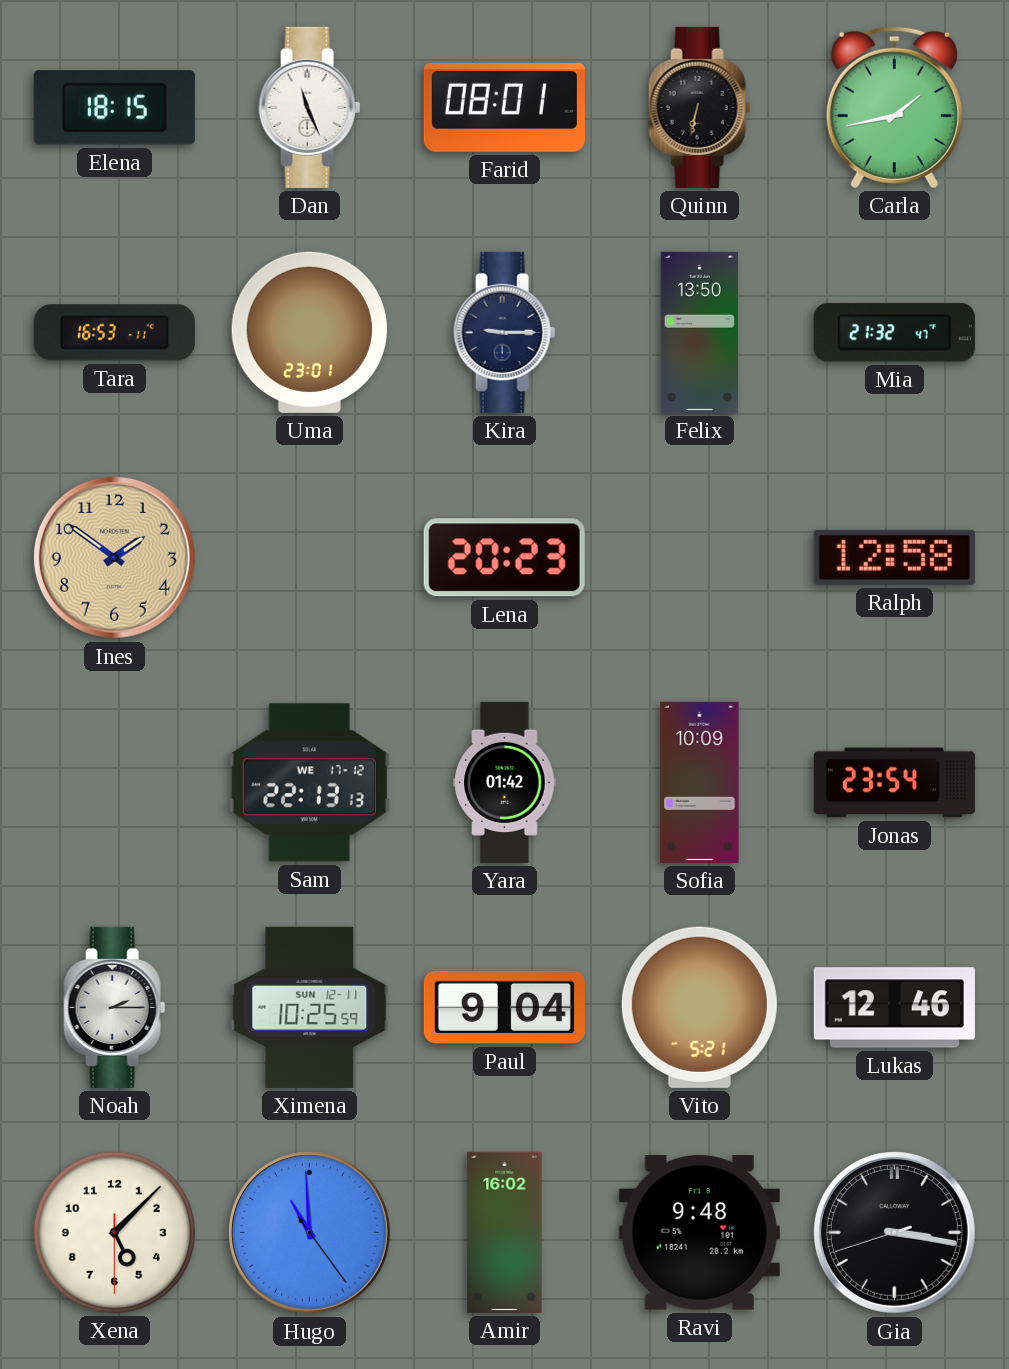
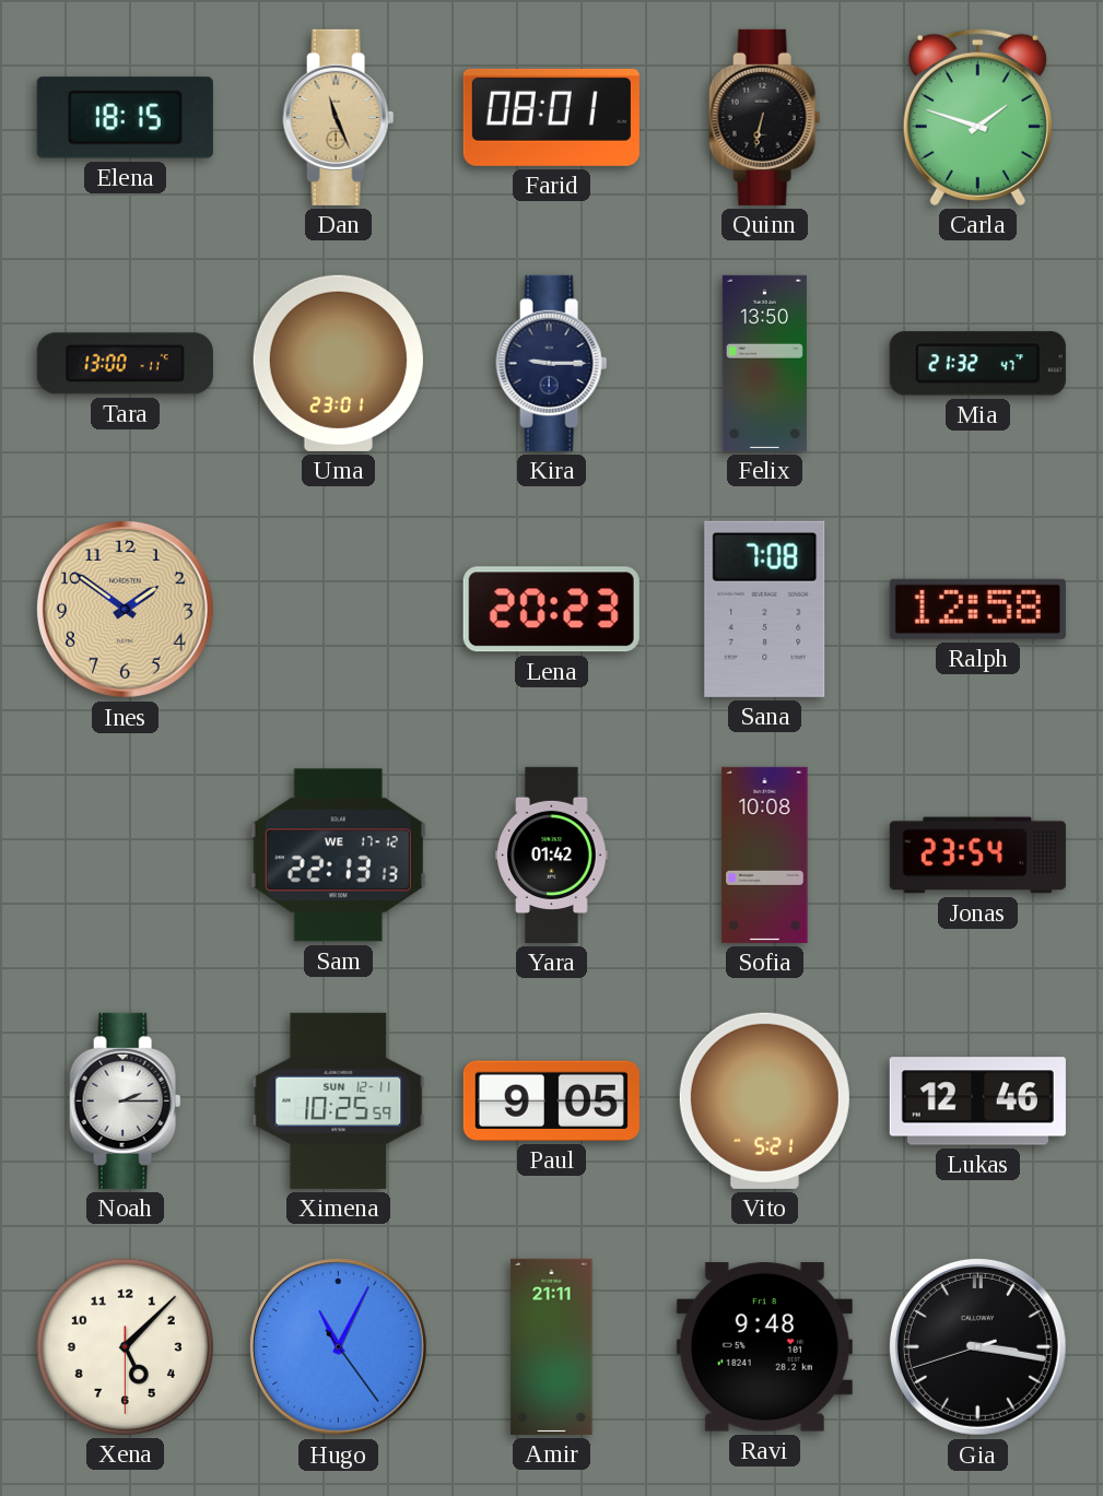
Dan dial: white -> champagne (339, 117)
Carla: 1:43 -> 1:48 (977, 117)
Tara: 16:53 -> 13:00 (125, 364)
Sana: none -> 7:08 (765, 609)
Sofia: 10:09 -> 10:08 (765, 855)
Paul: 9:04 -> 9:05 (551, 1100)
Hugo: 10:59 -> 11:04 (338, 1346)
Amir: 16:02 -> 21:11 (552, 1346)
